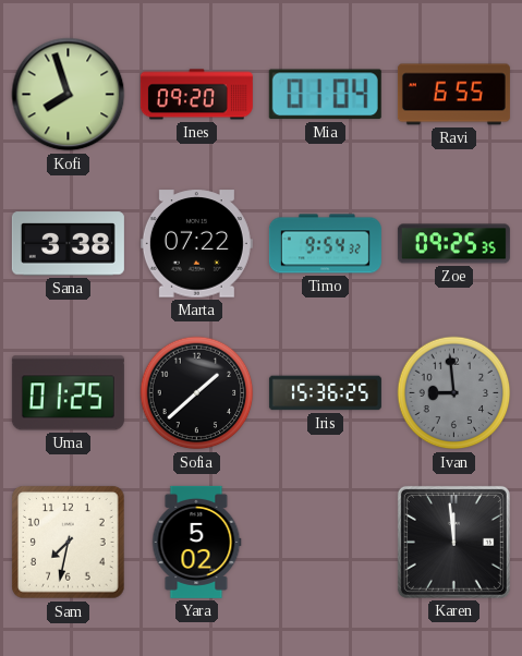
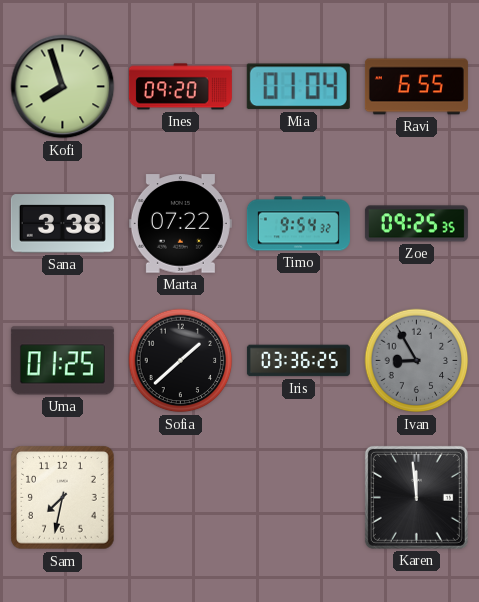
Iris: 15:36 -> 03:36 (298, 361)
Ivan: 8:59 -> 8:55 (417, 361)
Yara: 5:02 -> none (196, 542)
